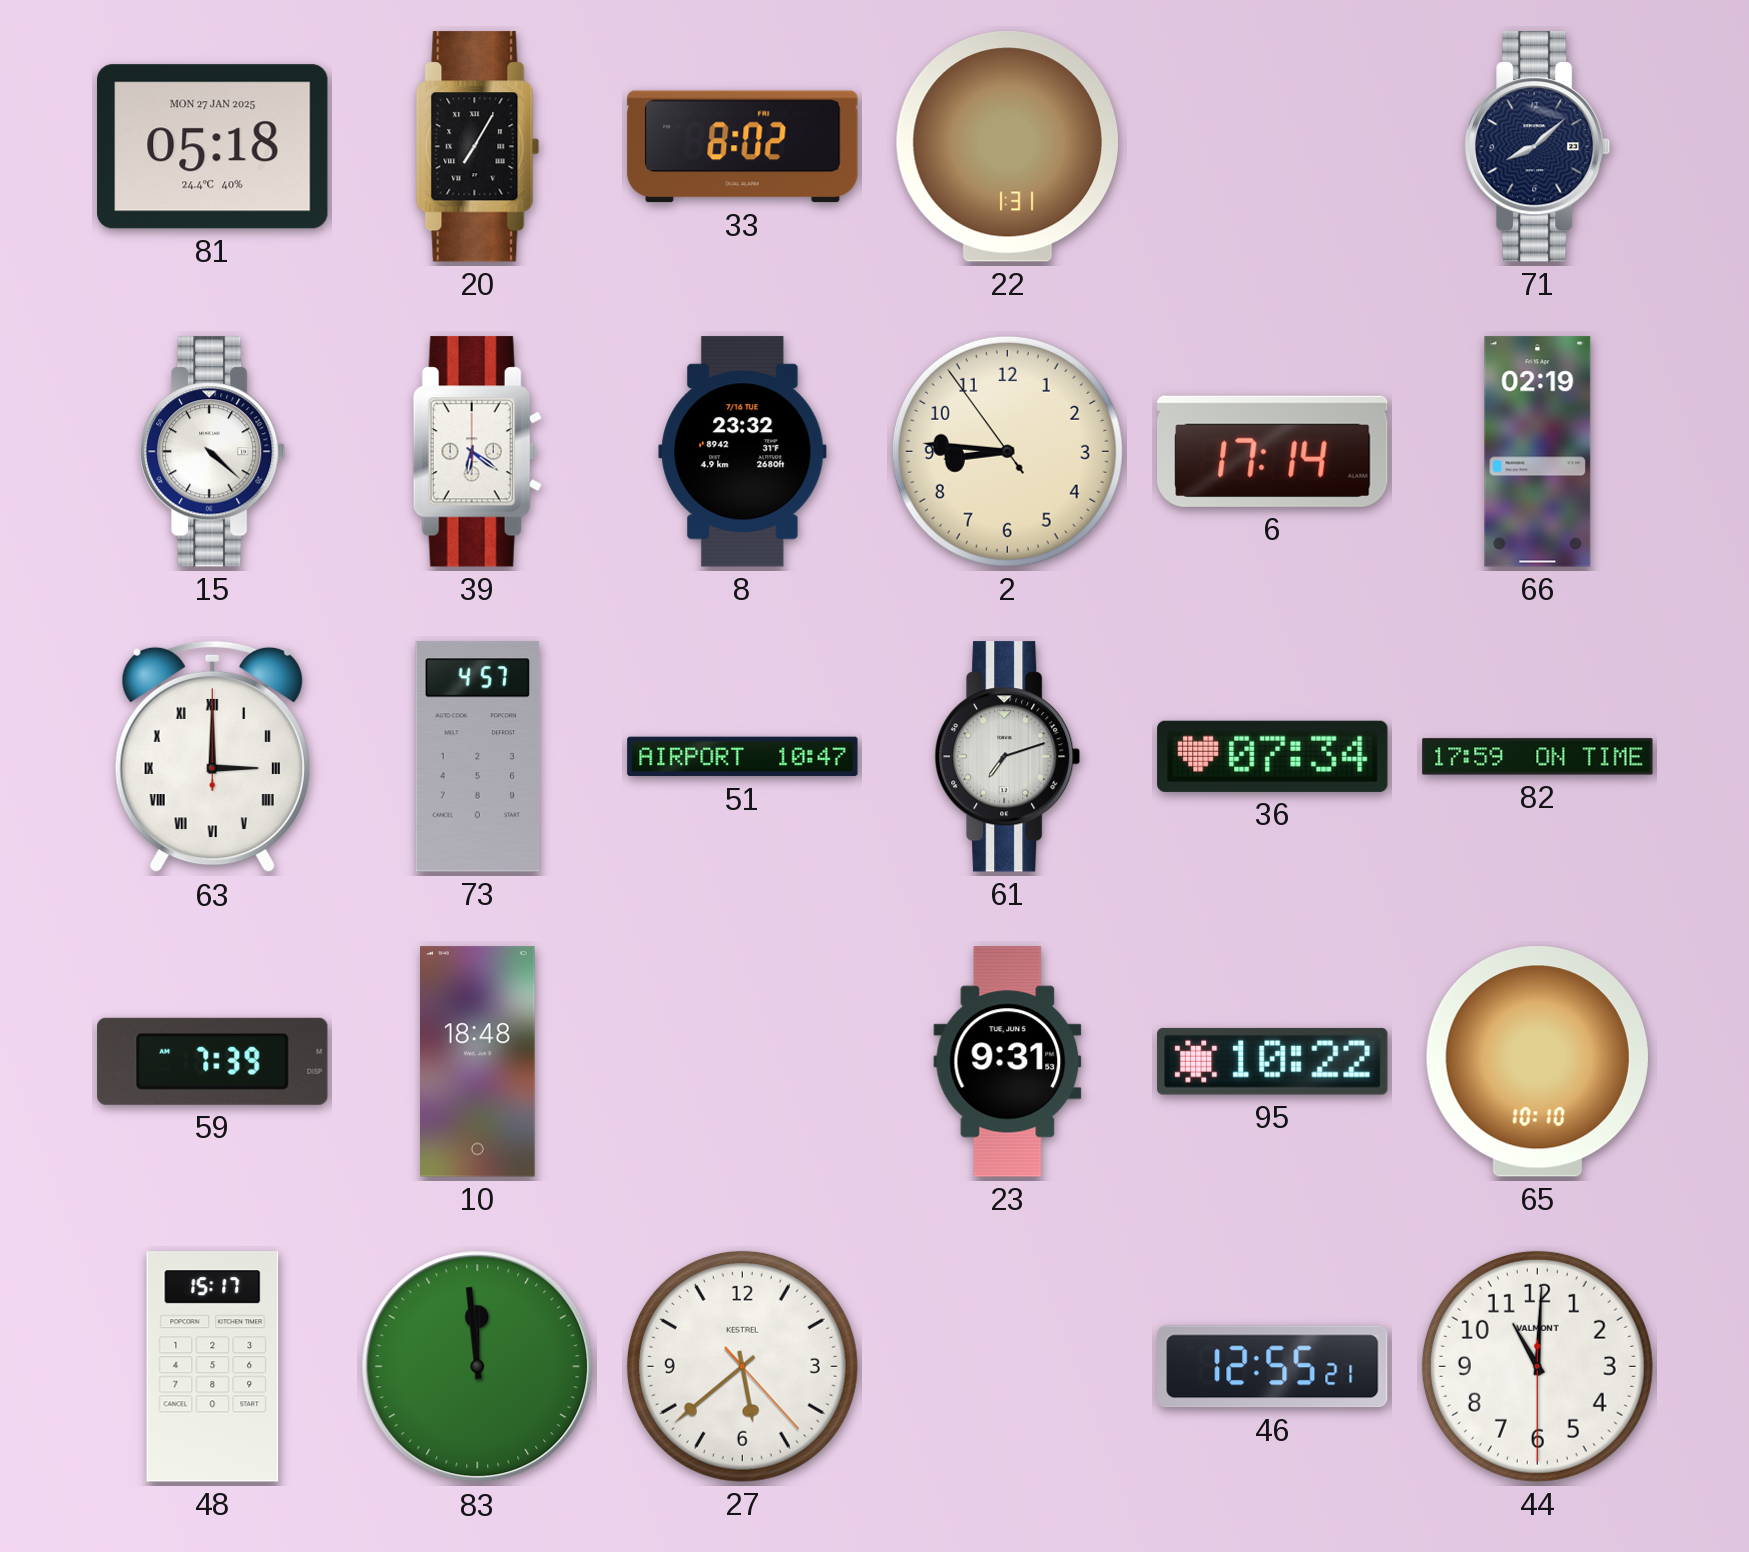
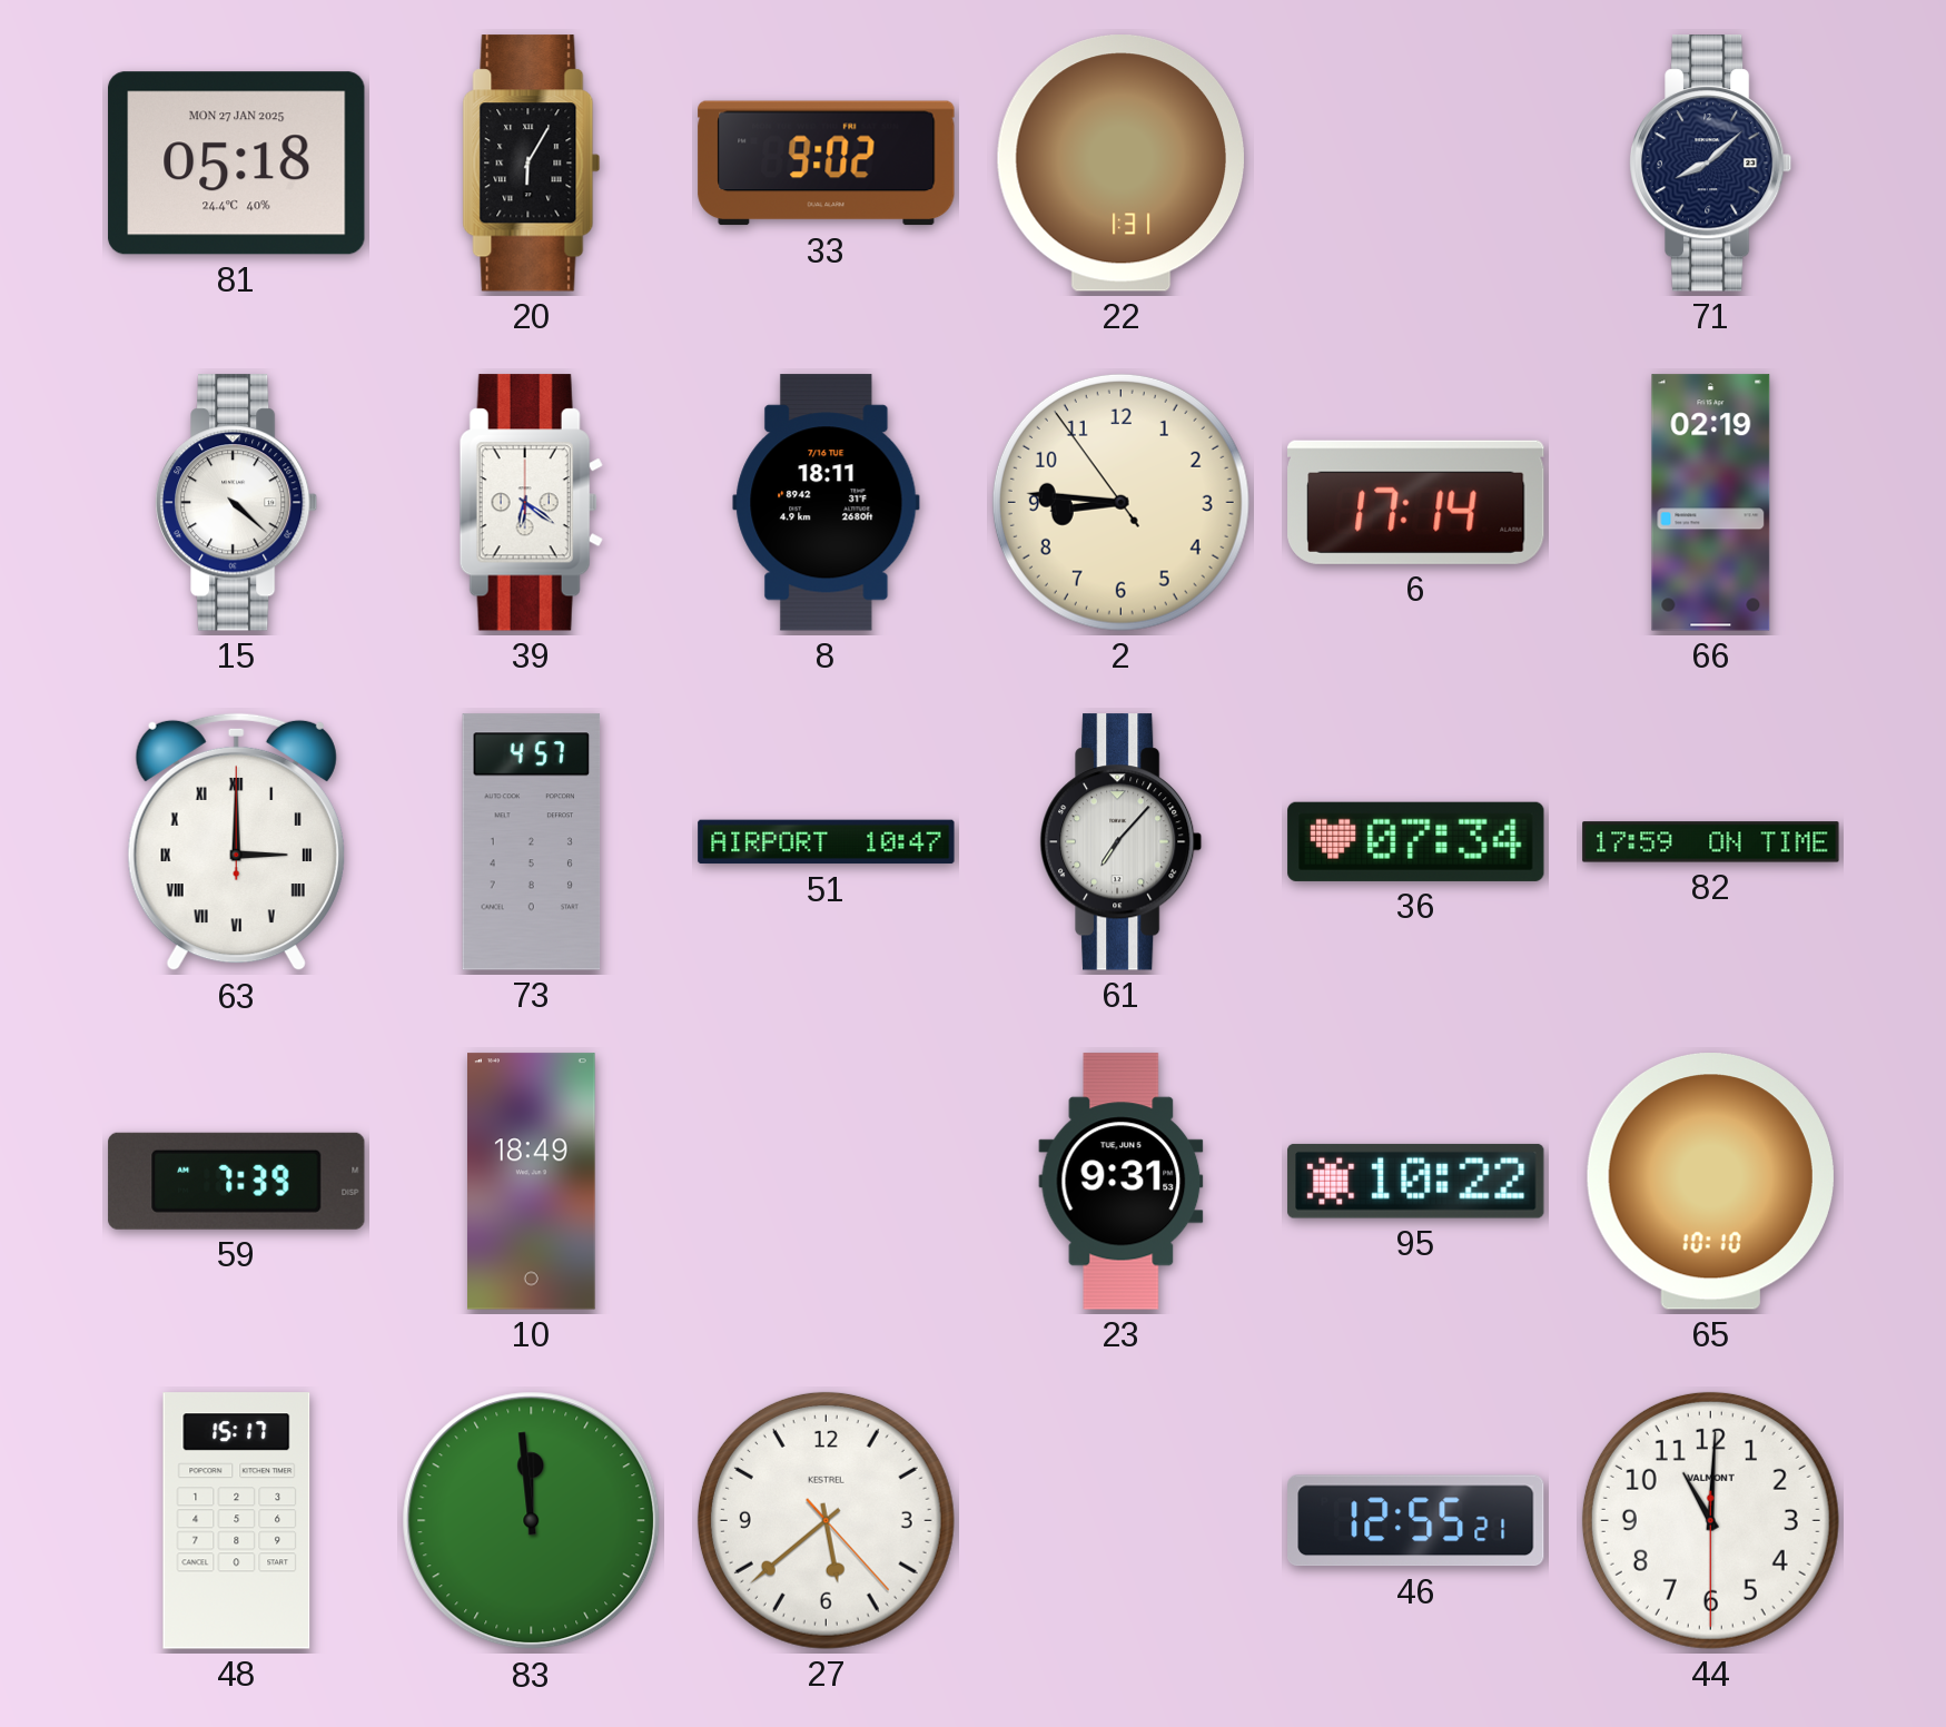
20: 7:05 -> 6:05 (532, 164)
33: 8:02 -> 9:02 (827, 164)
8: 23:32 -> 18:11 (827, 503)
61: 7:12 -> 7:07 (1122, 842)
10: 18:48 -> 18:49 (532, 1182)
